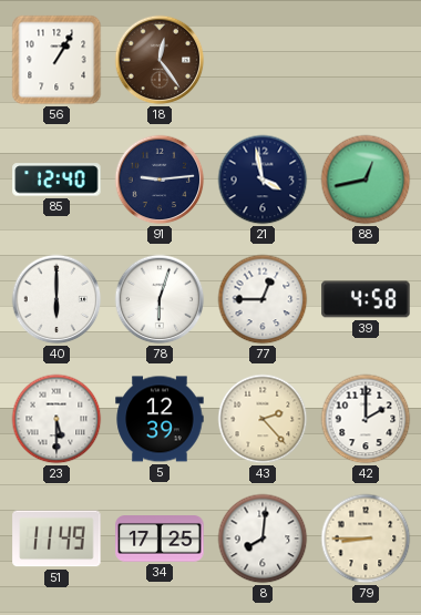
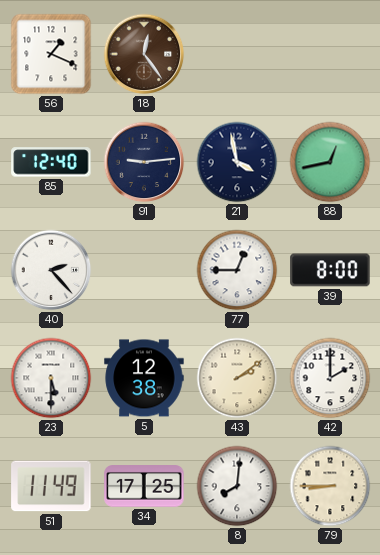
56: 1:05 -> 1:19 (51, 54)
40: 6:00 -> 2:23 (51, 270)
78: 6:03 -> none (160, 299)
39: 4:58 -> 8:00 (330, 270)
5: 12:39 -> 12:38 (144, 378)
43: 2:23 -> 2:09 (237, 378)
